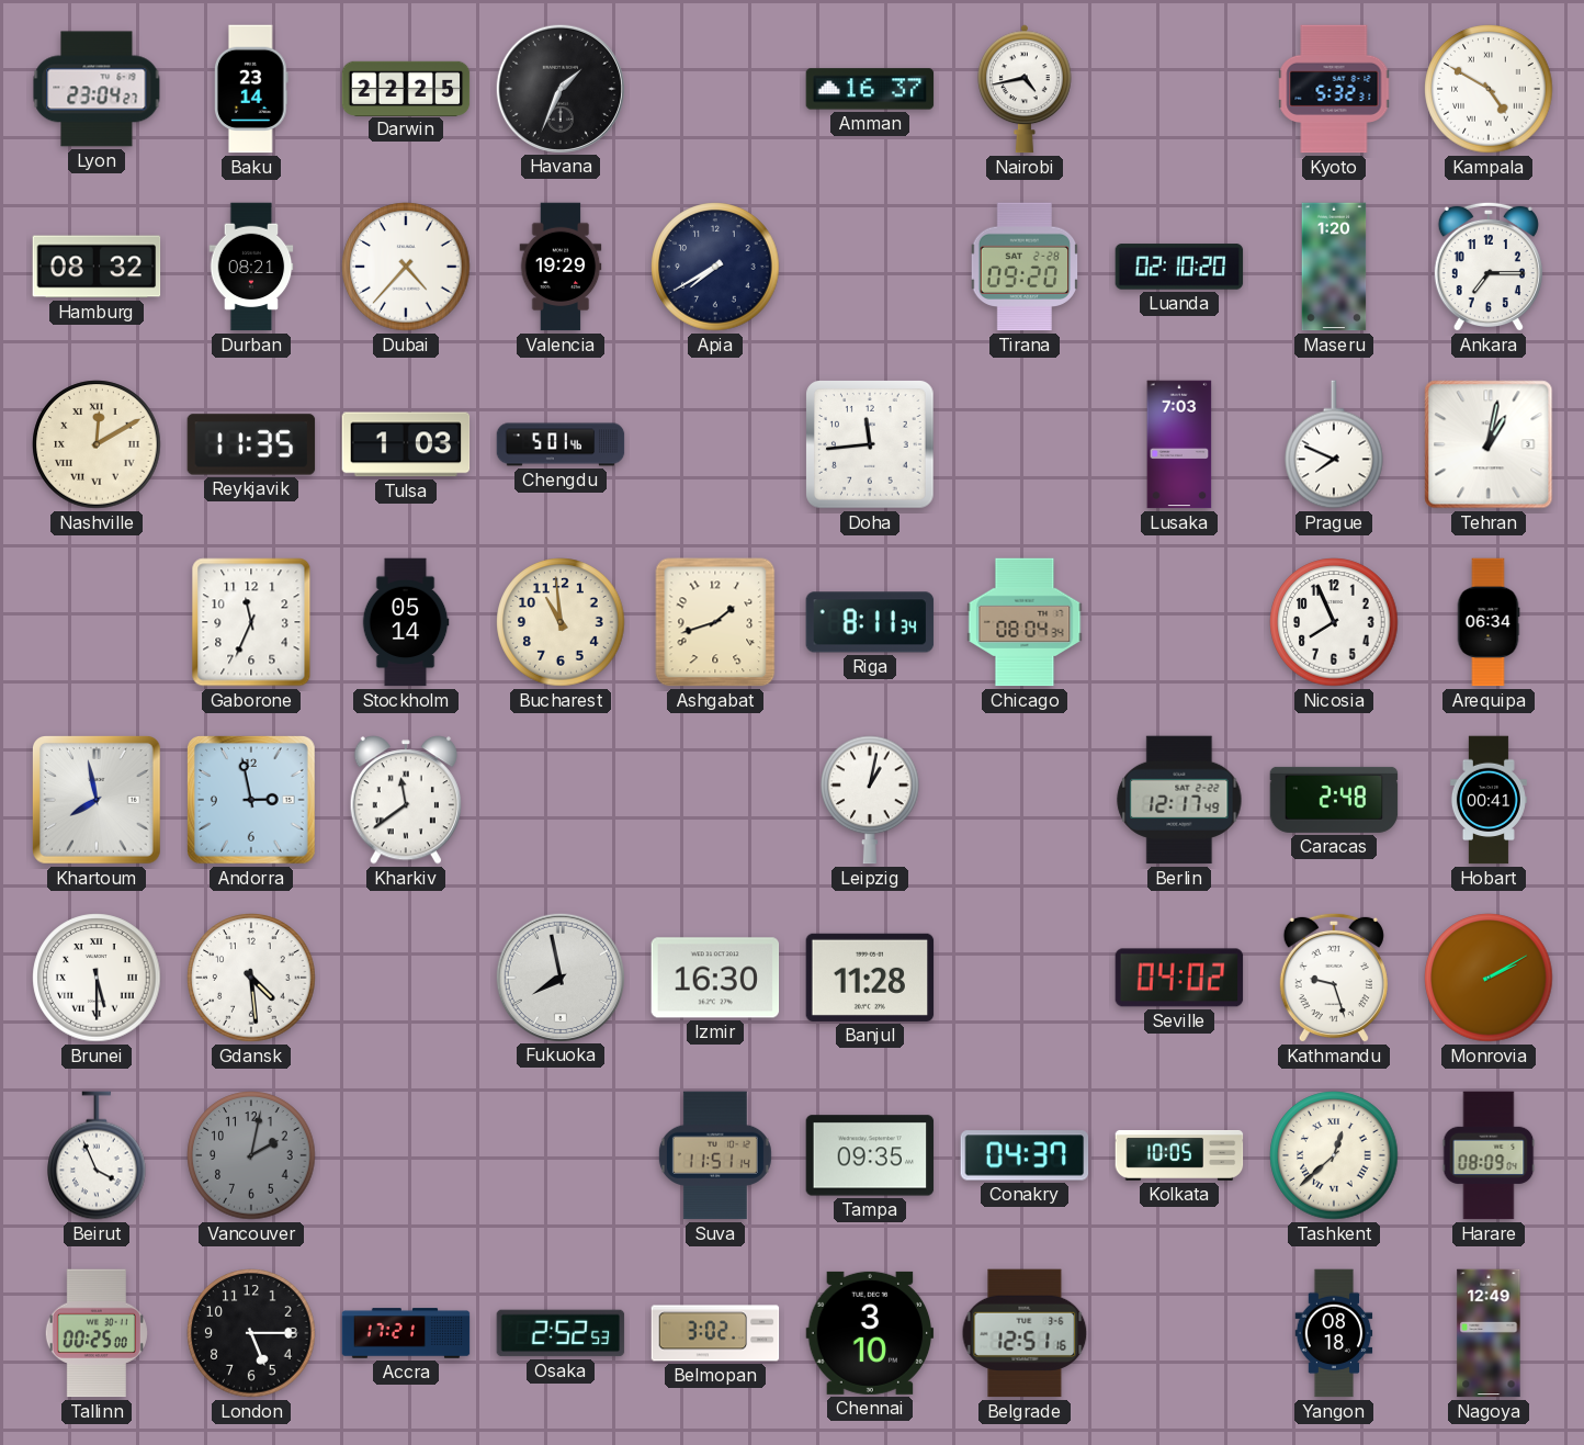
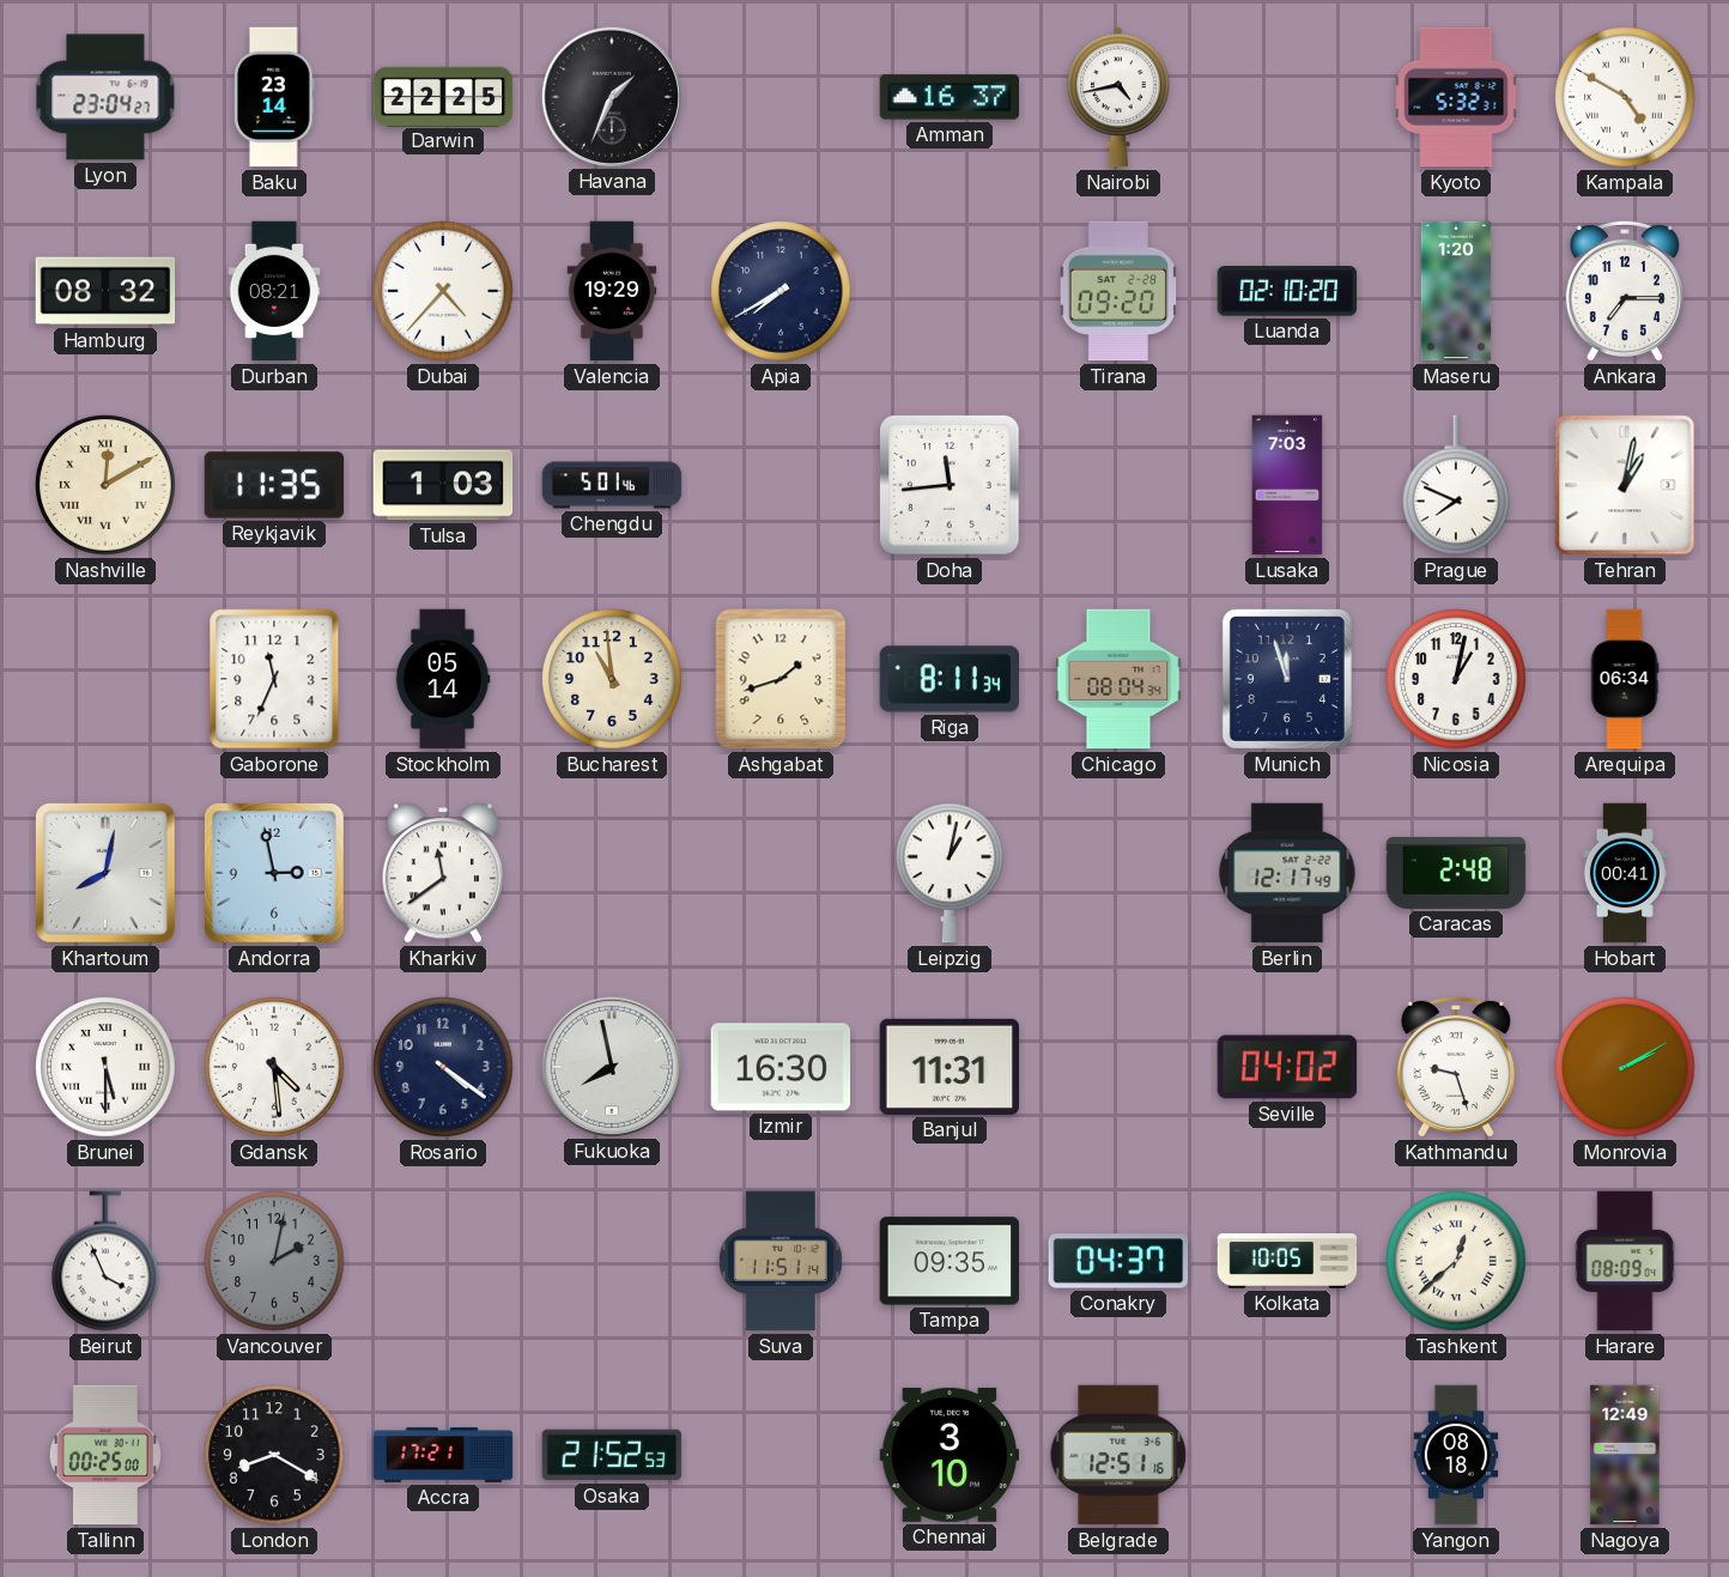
Munich: none -> 11:57 (1287, 679)
Nicosia: 7:56 -> 1:02 (1456, 679)
Khartoum: 7:58 -> 8:02 (107, 874)
Rosario: none -> 4:21 (443, 1067)
Banjul: 11:28 -> 11:31 (950, 1067)
London: 5:15 -> 8:20 (274, 1455)
Osaka: 2:52 -> 21:52 (612, 1455)
Belmopan: 3:02 -> none (715, 1333)
